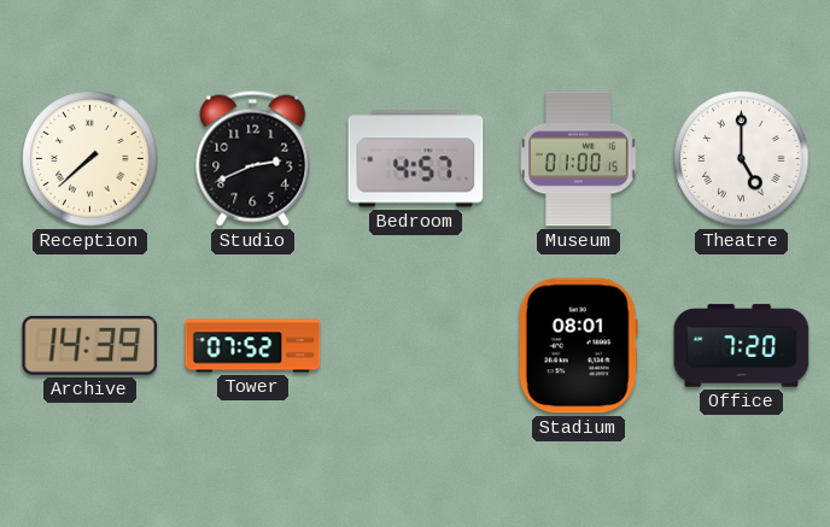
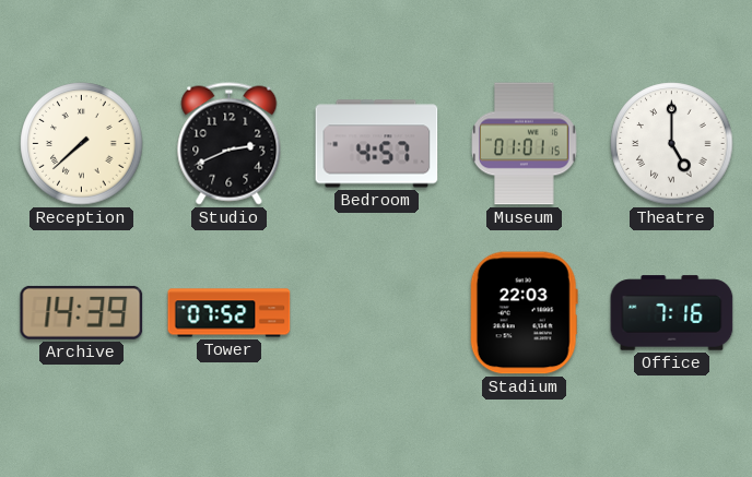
Museum: 01:00 -> 01:01 (525, 144)
Stadium: 08:01 -> 22:03 (524, 313)
Office: 7:20 -> 7:16 (672, 313)
